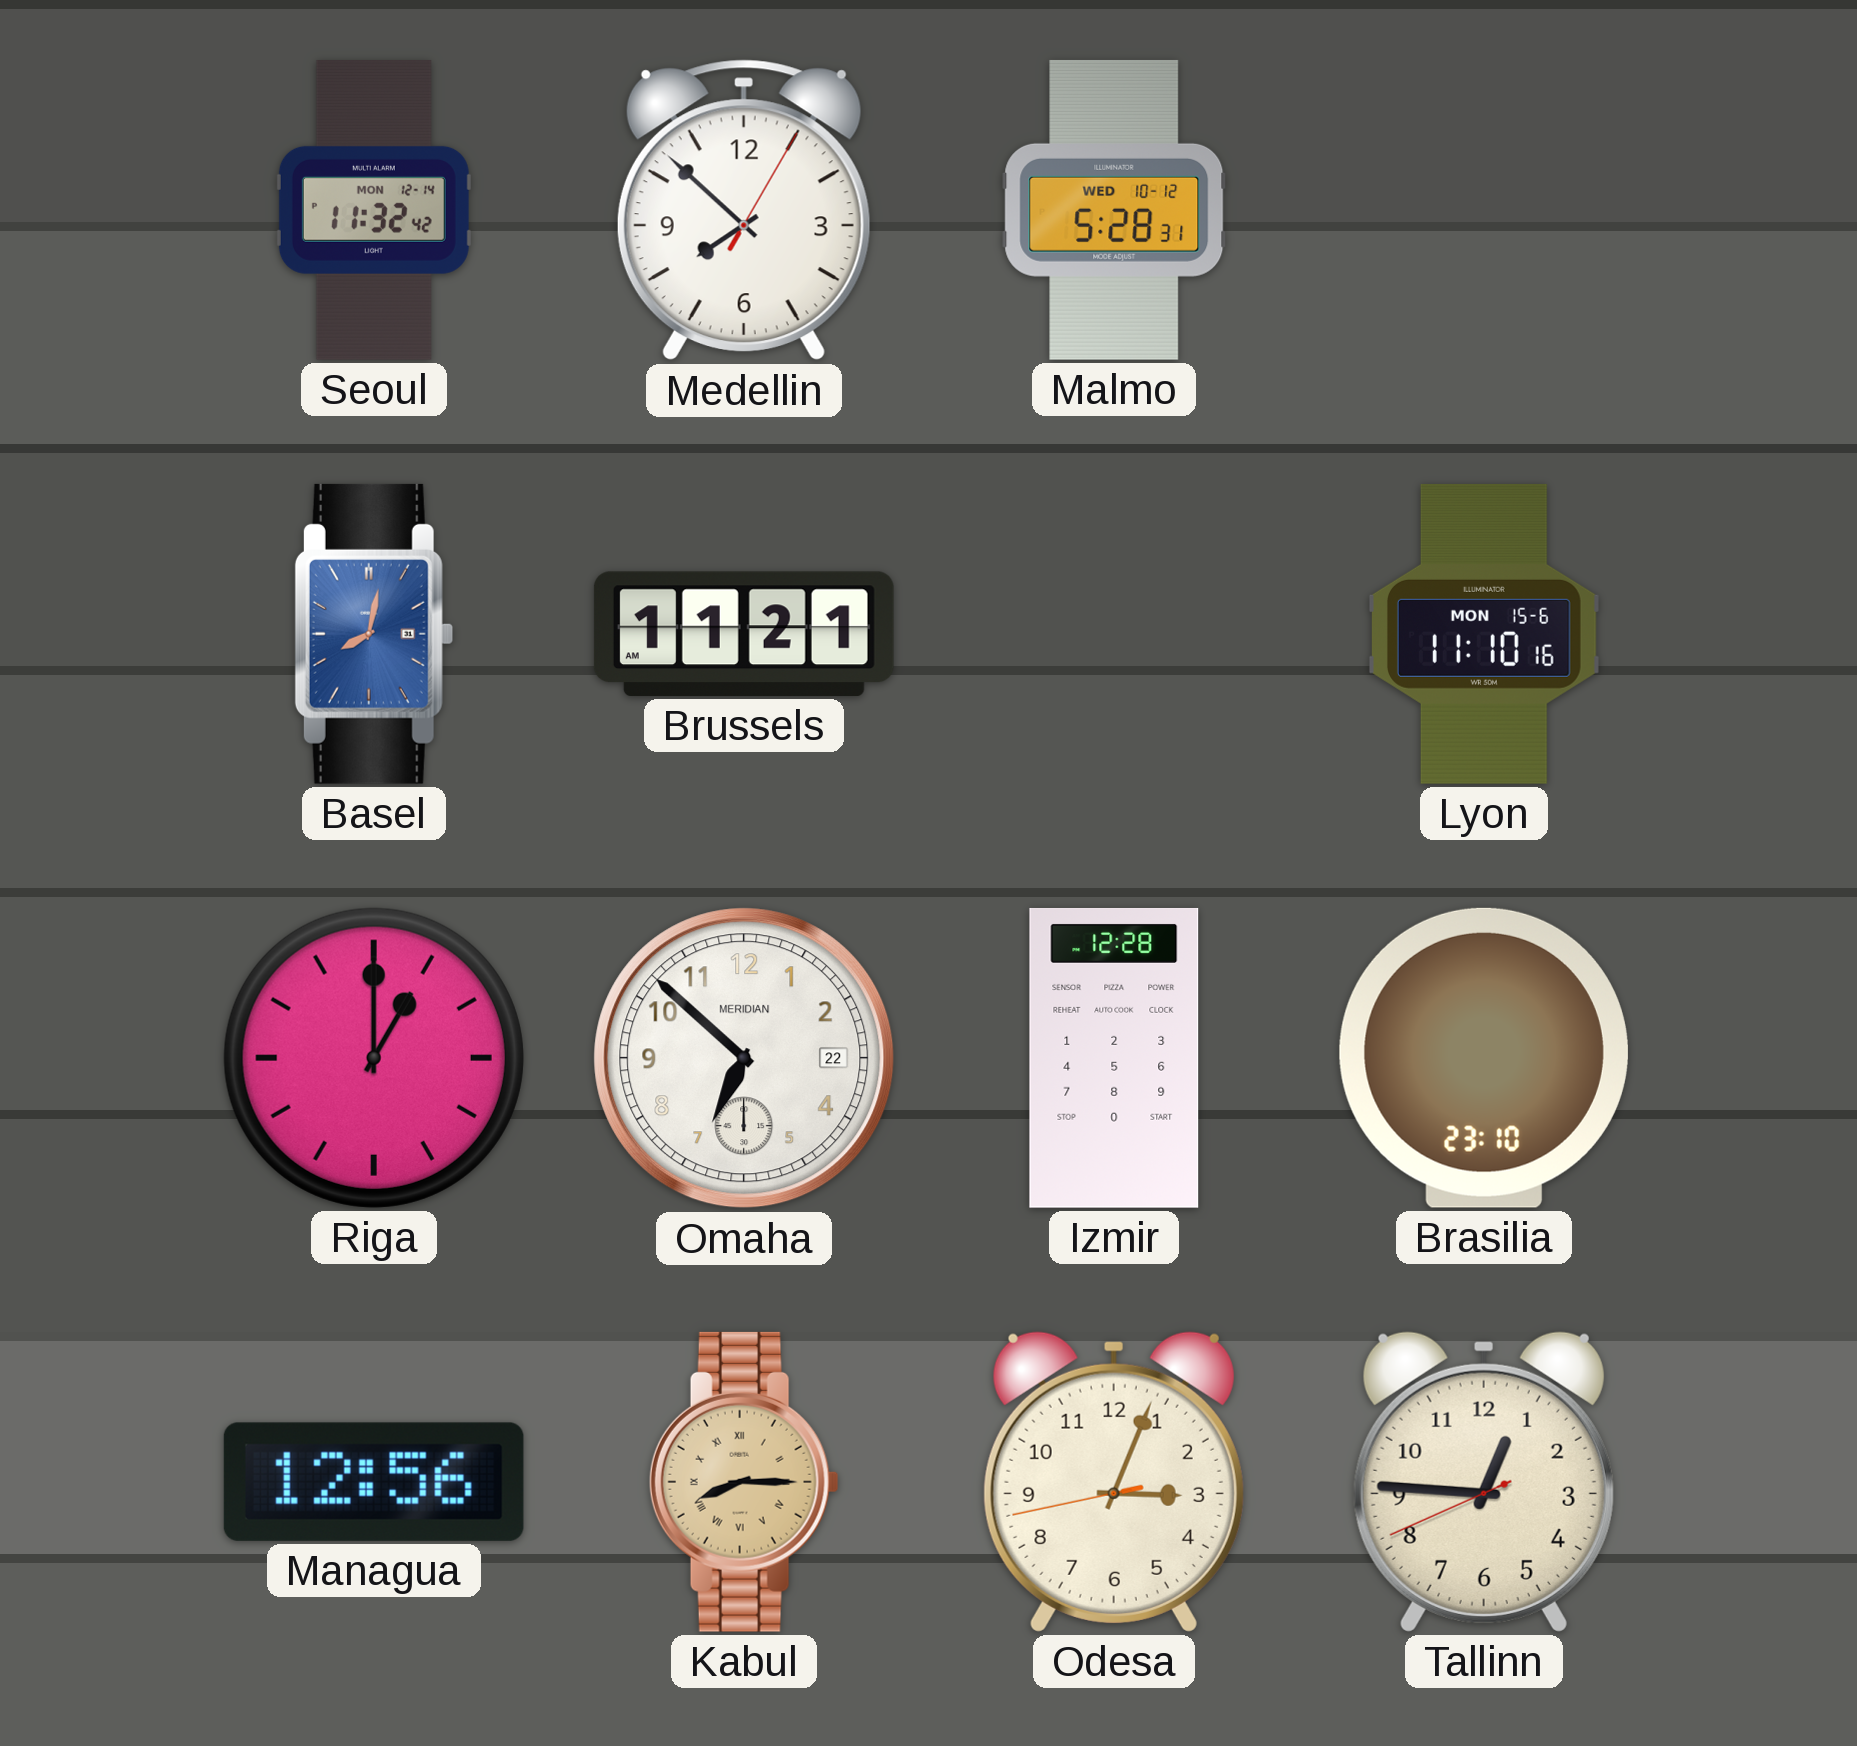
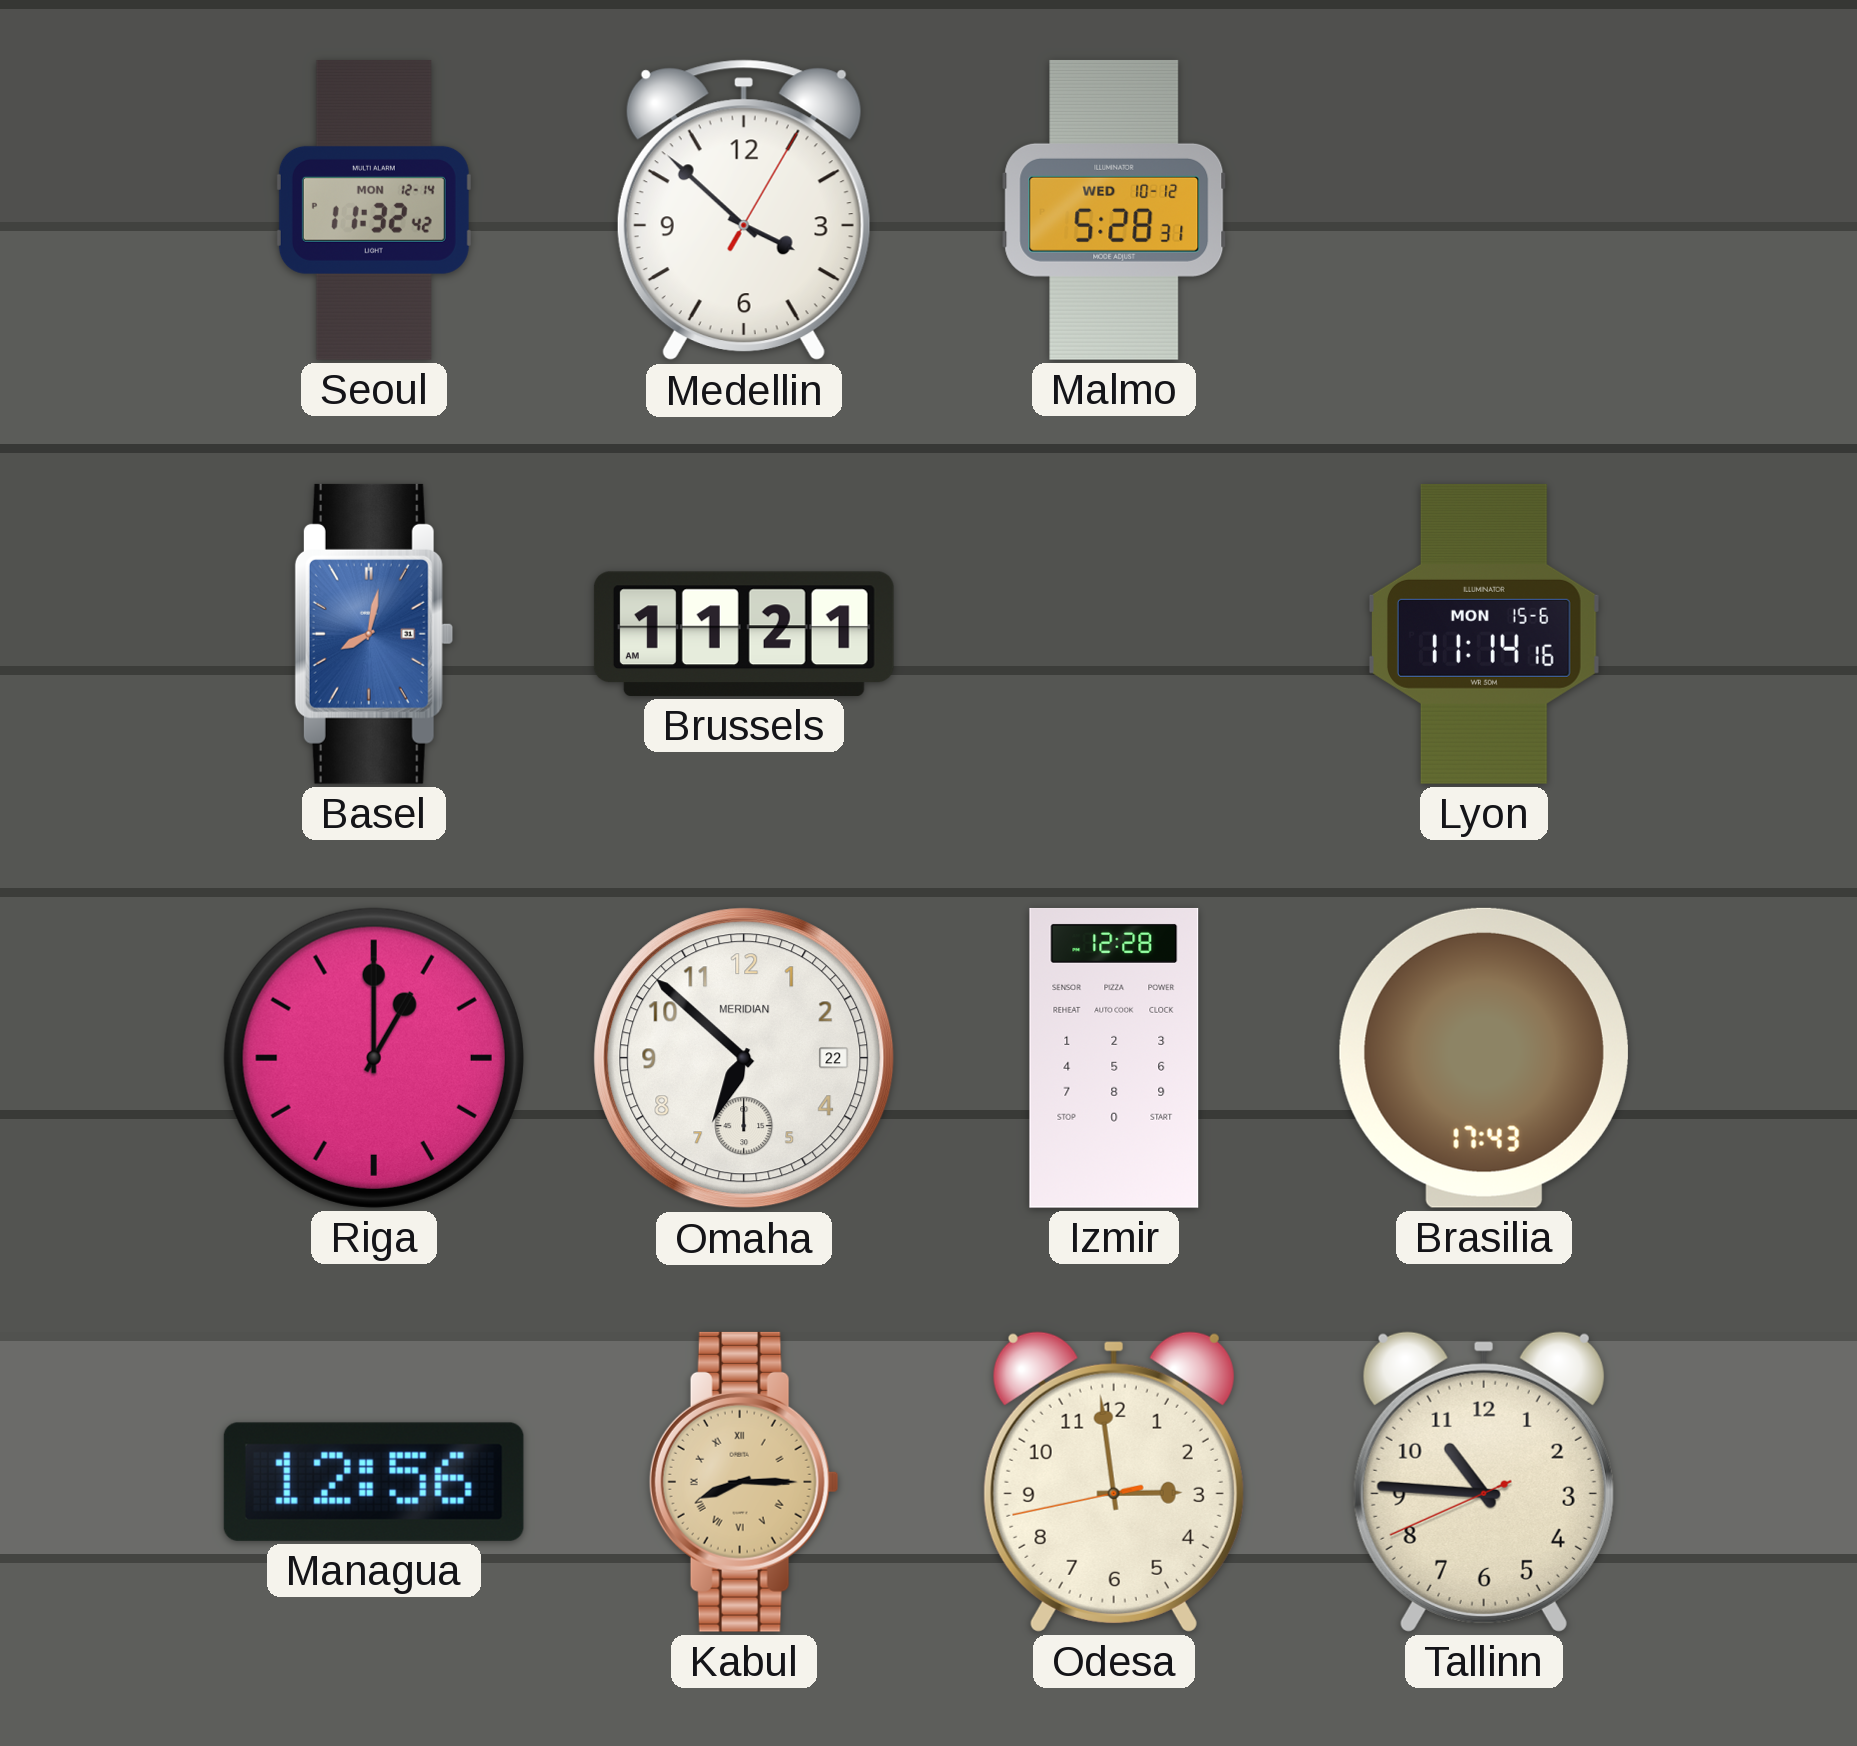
Medellin: 7:52 -> 3:52 (744, 210)
Lyon: 11:10 -> 11:14 (1484, 634)
Brasilia: 23:10 -> 17:43 (1484, 1058)
Odesa: 3:03 -> 2:58 (1114, 1482)
Tallinn: 12:45 -> 10:45 (1484, 1482)
